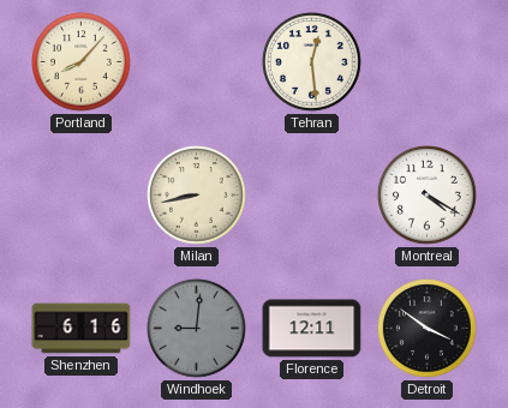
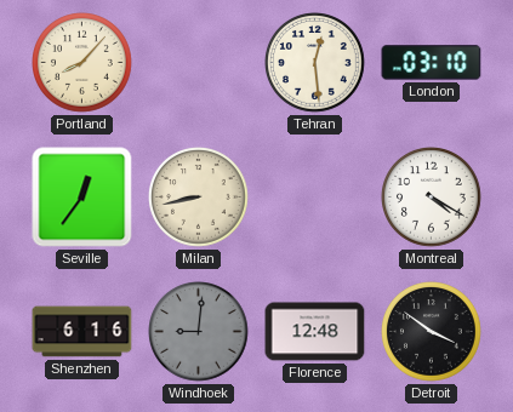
London: none -> 03:10 (432, 63)
Seville: none -> 12:36 (82, 198)
Florence: 12:11 -> 12:48 (315, 332)
